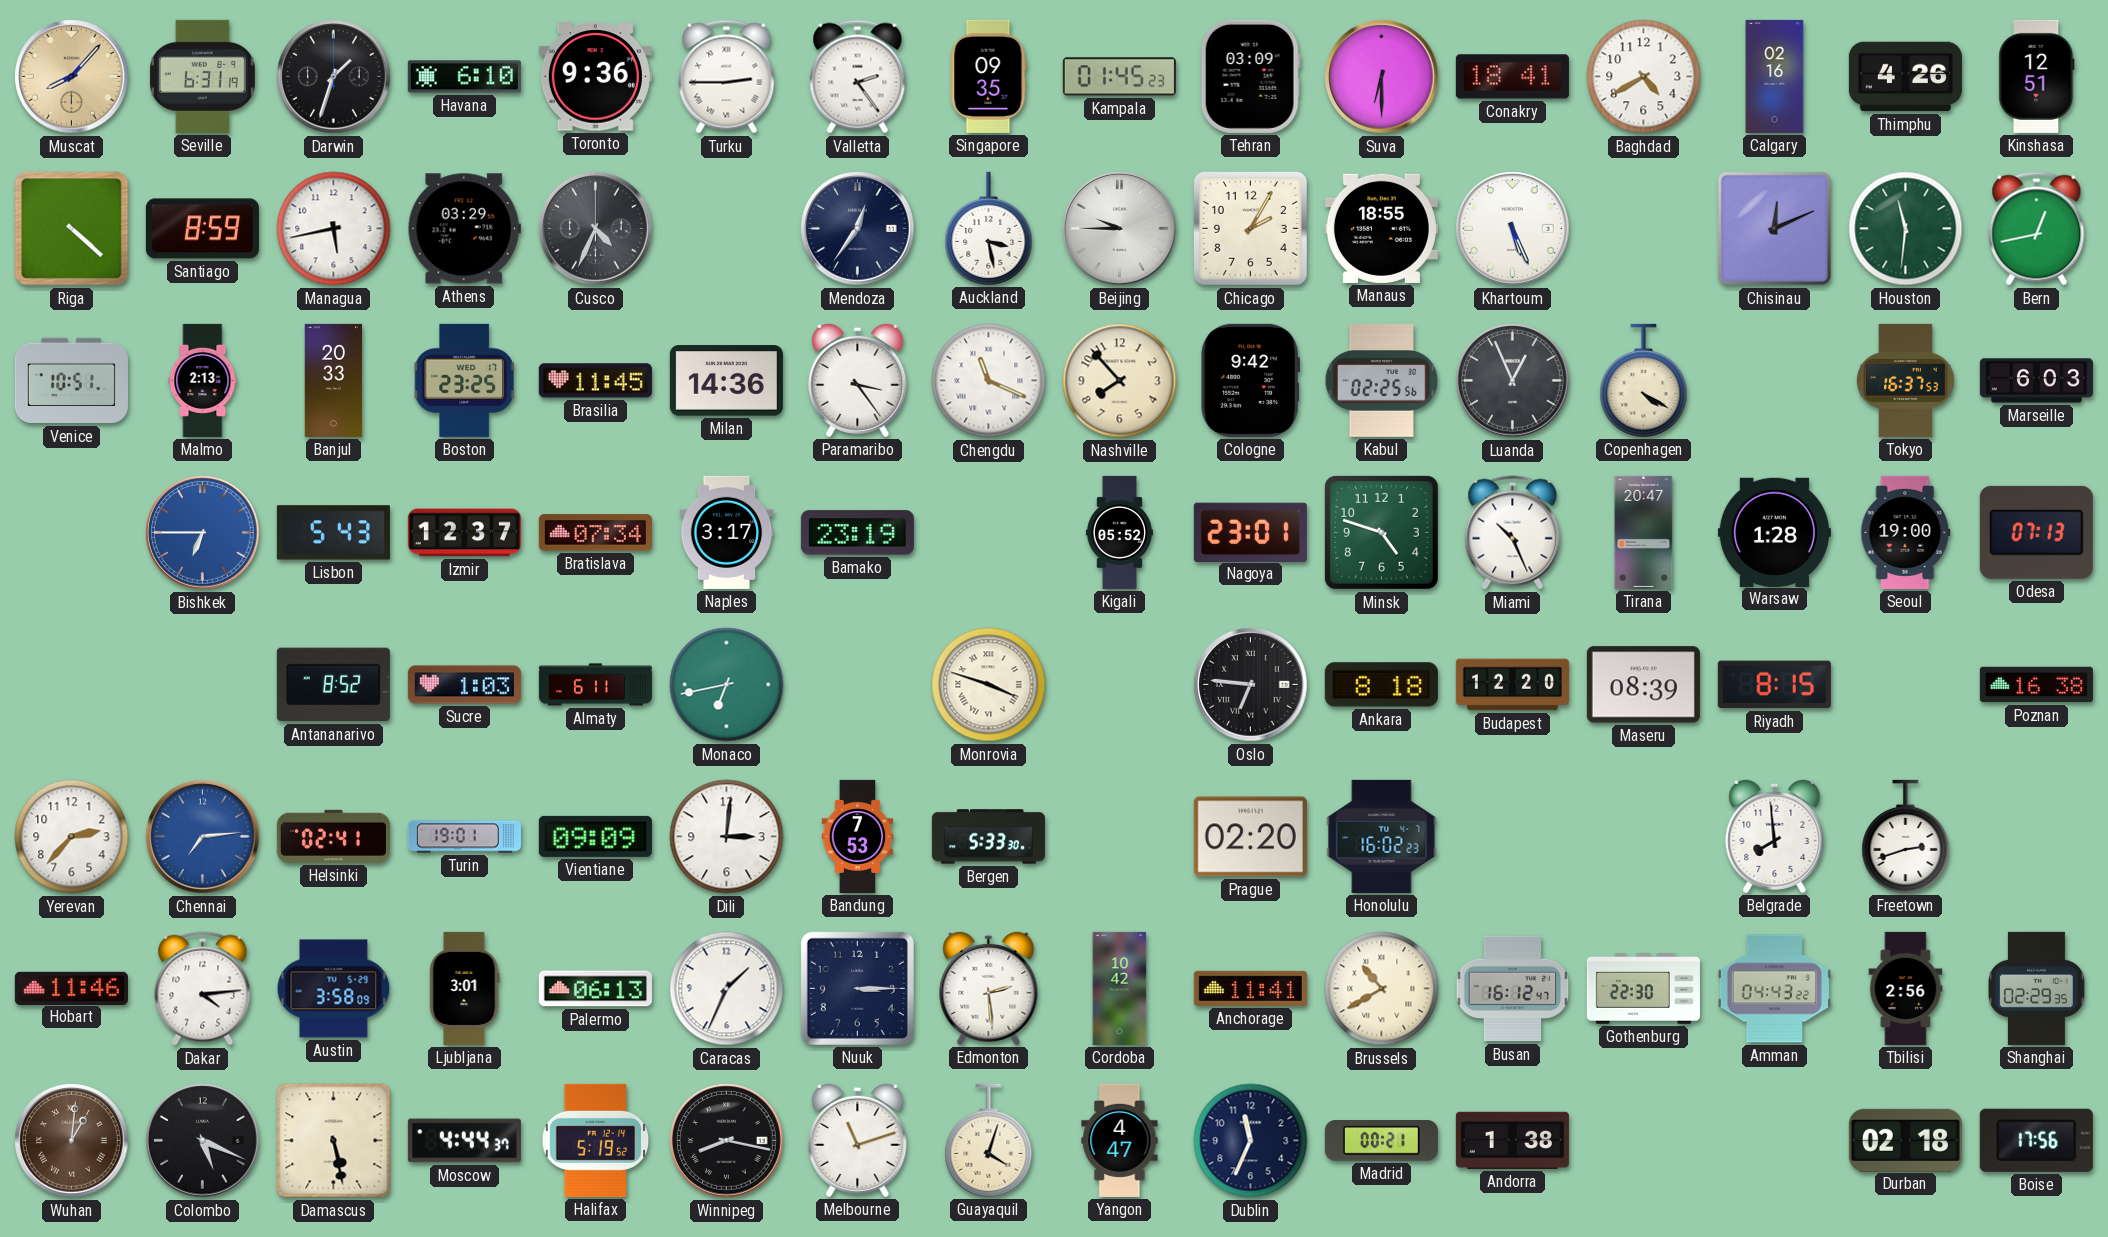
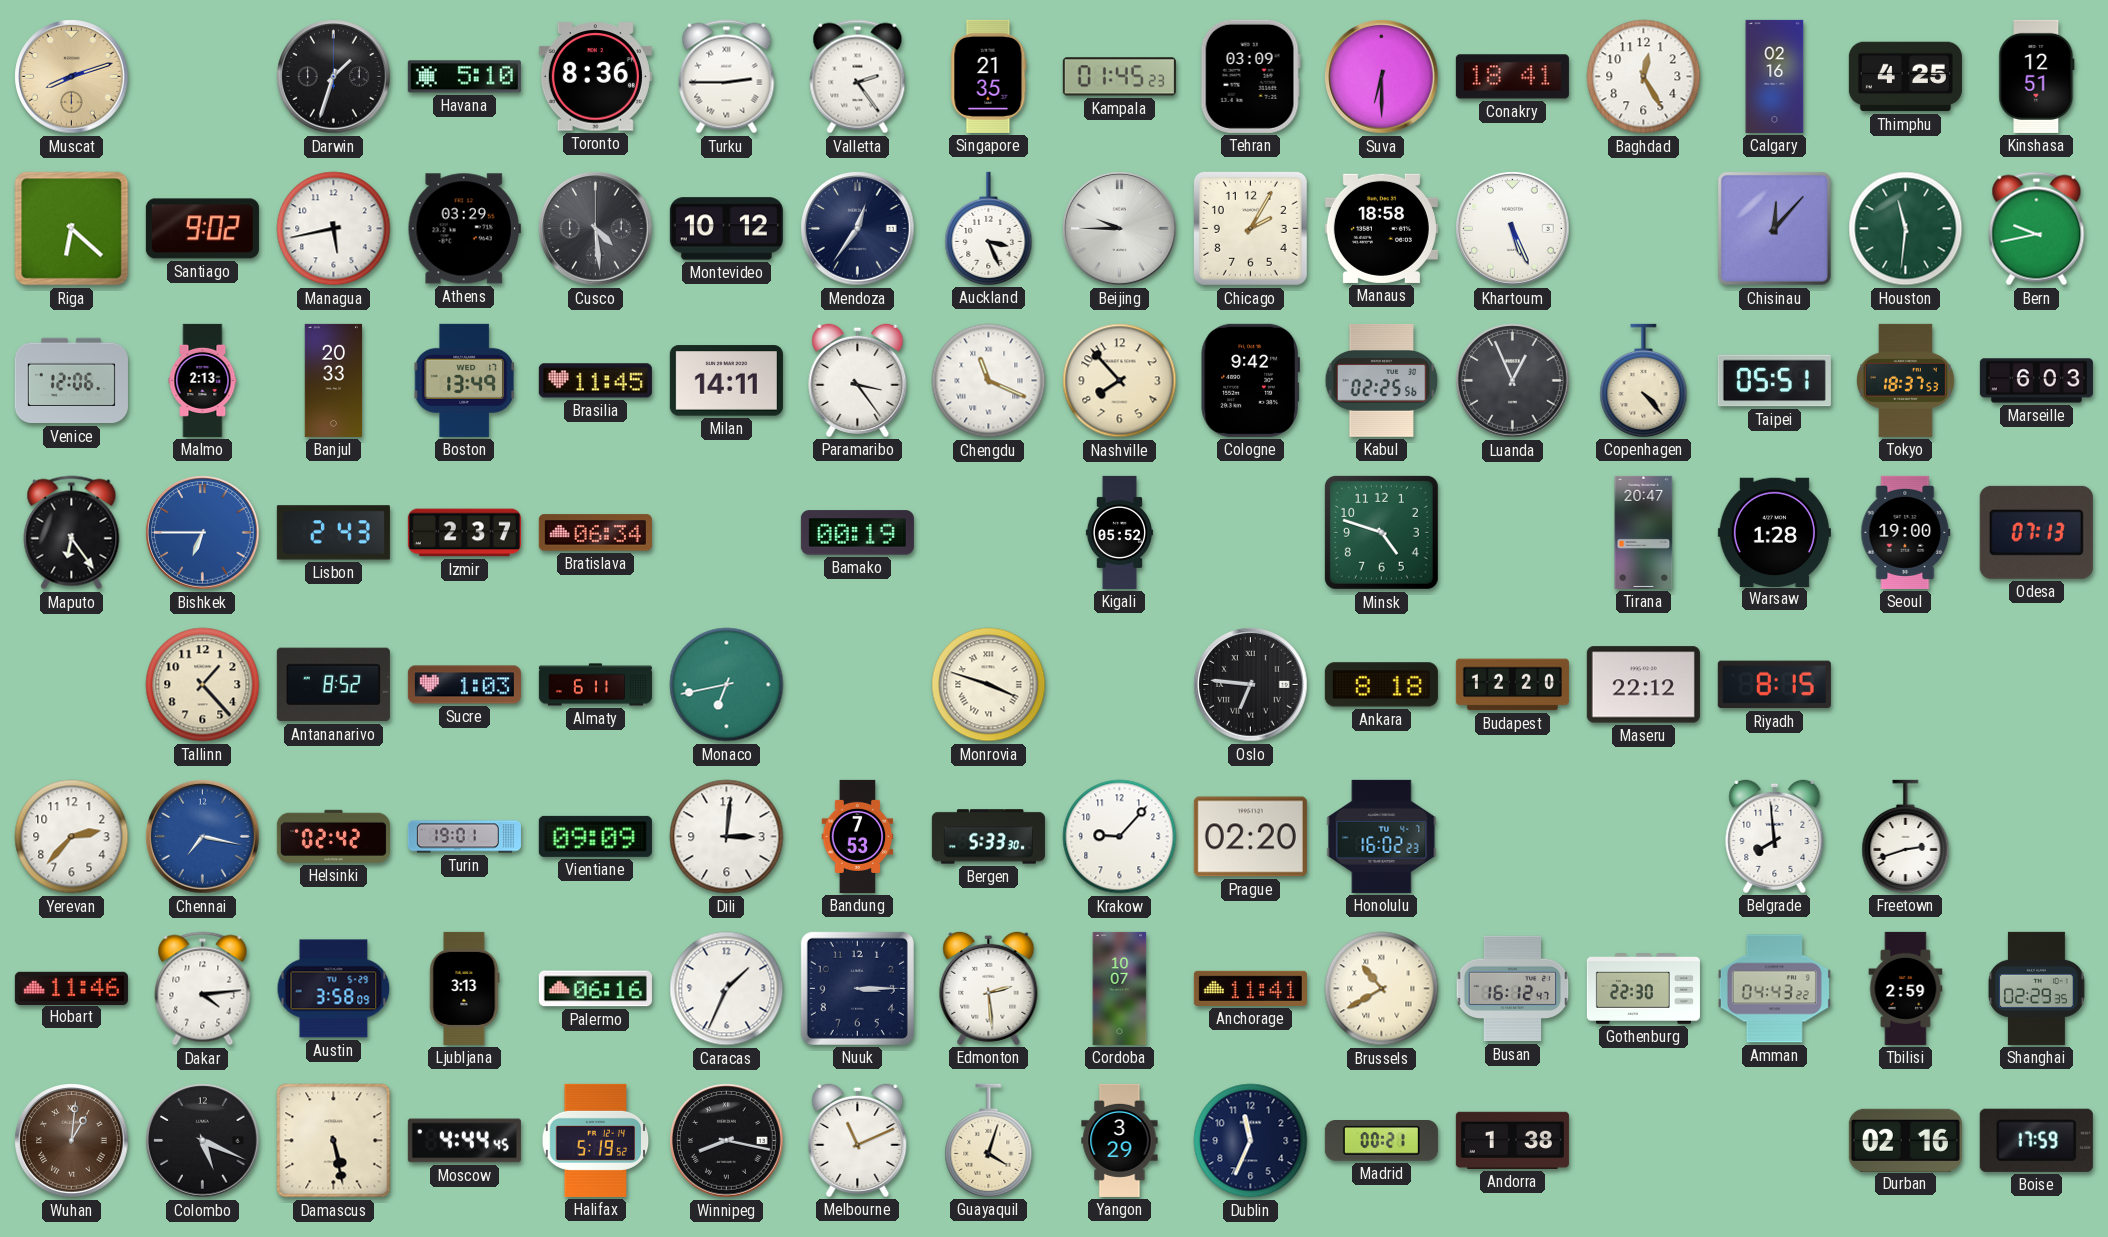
Muscat: 8:07 -> 8:12 (72, 77)
Seville: 6:31 -> none (202, 76)
Havana: 6:10 -> 5:10 (464, 77)
Toronto: 9:36 -> 8:36 (595, 77)
Singapore: 09:35 -> 21:35 (989, 76)
Baghdad: 4:40 -> 12:25 (1644, 77)
Thimphu: 4:26 -> 4:25 (1905, 77)
Riga: 4:22 -> 6:22 (72, 229)
Santiago: 8:59 -> 9:02 (202, 229)
Cusco: 4:34 -> 4:29 (596, 229)
Montevideo: none -> 10:12 (726, 229)
Auckland: 3:28 -> 3:26 (989, 228)
Manaus: 18:55 -> 18:58 (1381, 228)
Chisinau: 12:11 -> 12:07 (1774, 228)
Bern: 12:43 -> 9:43 (2037, 229)
Venice: 10:51 -> 12:06 (71, 381)
Boston: 23:25 -> 13:49 (465, 380)
Milan: 14:36 -> 14:11 (726, 381)
Copenhagen: 4:20 -> 4:23 (1644, 380)
Taipei: none -> 05:51 (1774, 381)
Tokyo: 16:37 -> 18:37 (1905, 380)
Maputo: none -> 6:24 (72, 533)
Lisbon: 5:43 -> 2:43 (333, 533)
Izmir: 12:37 -> 2:37 (464, 533)
Bratislava: 07:34 -> 06:34 (595, 533)
Naples: 3:17 -> none (727, 532)
Bamako: 23:19 -> 00:19 (857, 533)
Nagoya: 23:01 -> none (1250, 532)
Miami: 10:26 -> none (1513, 533)
Tallinn: none -> 1:23 (203, 685)
Maseru: 08:39 -> 22:12 (1643, 685)
Poznan: 16:38 -> none (2036, 685)
Chennai: 7:14 -> 7:17 (203, 837)
Helsinki: 02:41 -> 02:42 (333, 836)
Krakow: none -> 9:07 (1120, 837)
Ljubljana: 3:01 -> 3:13 (464, 988)
Palermo: 06:13 -> 06:16 (595, 989)
Cordoba: 10:42 -> 10:07 (1120, 988)
Tbilisi: 2:56 -> 2:59 (1906, 988)
Moscow: 4:44:37 -> 4:44:45 (464, 1141)
Melbourne: 11:12 -> 11:11 (858, 1140)
Yangon: 4:47 -> 3:29 (1120, 1140)
Durban: 02:18 -> 02:16 (1905, 1140)
Boise: 17:56 -> 17:59 (2036, 1140)
